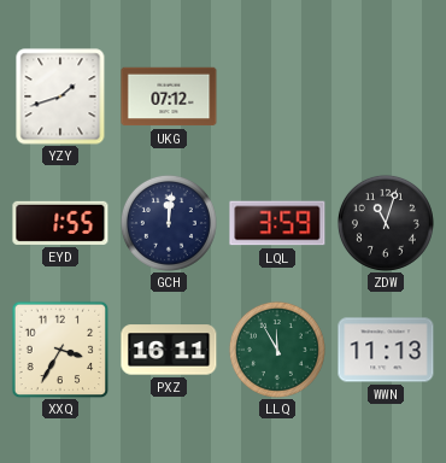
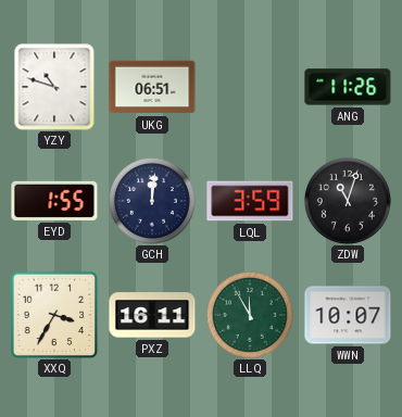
YZY: 1:42 -> 10:48 (54, 87)
UKG: 07:12 -> 06:51 (152, 87)
ANG: none -> 11:26 (348, 87)
WWN: 11:13 -> 10:07 (348, 315)
